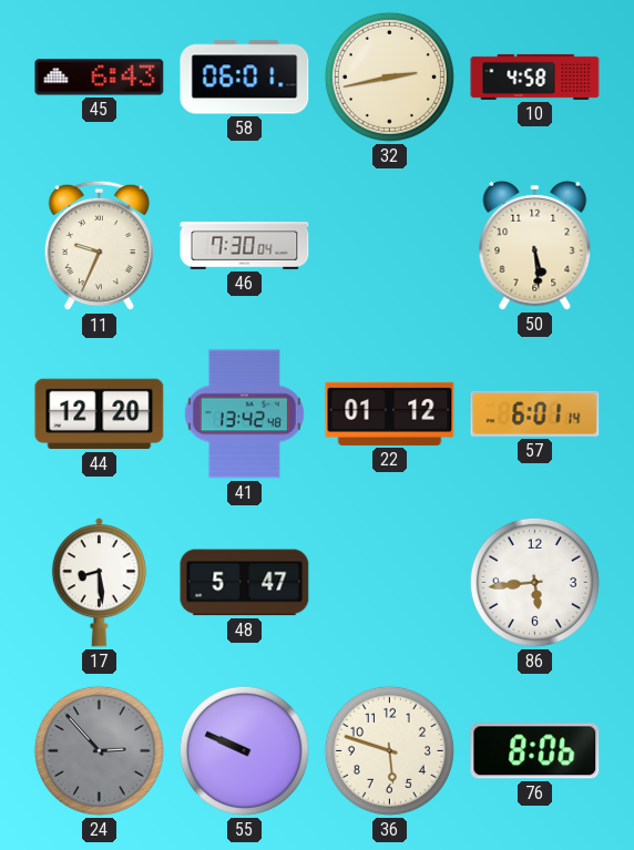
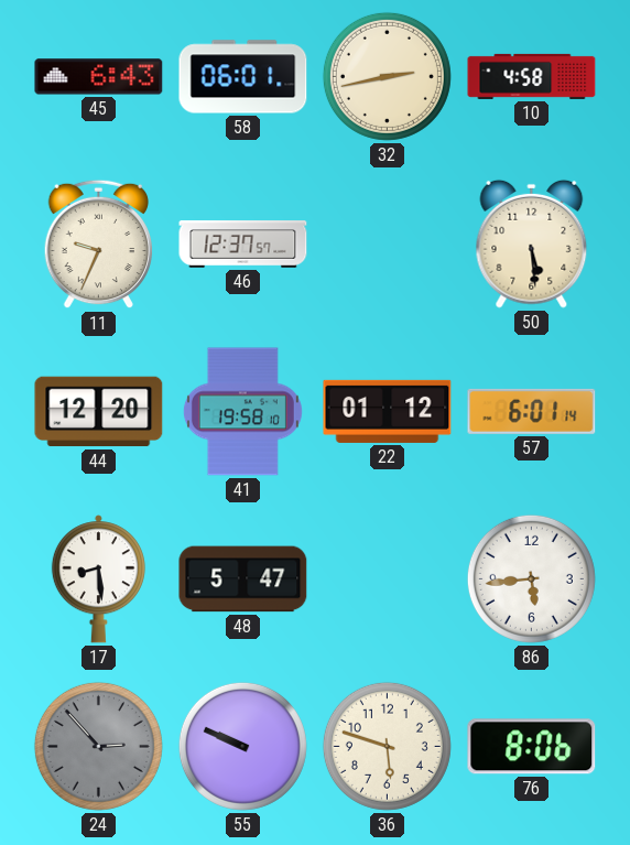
46: 7:30 -> 12:37 (243, 245)
41: 13:42 -> 19:58 (242, 412)
